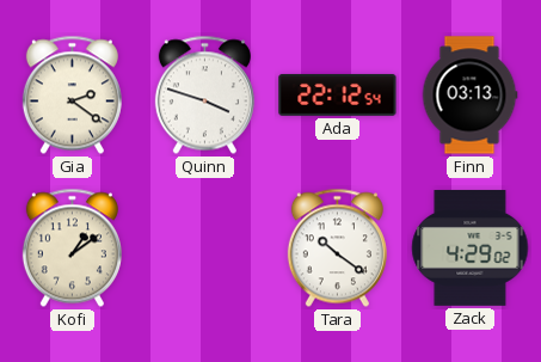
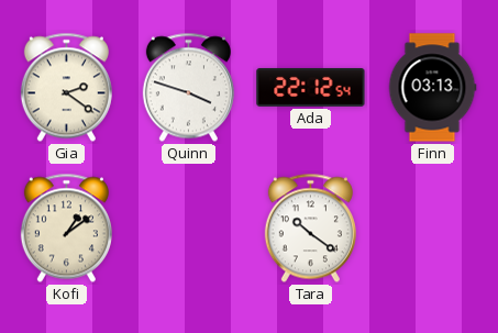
Zack: 4:29 -> none (471, 249)
